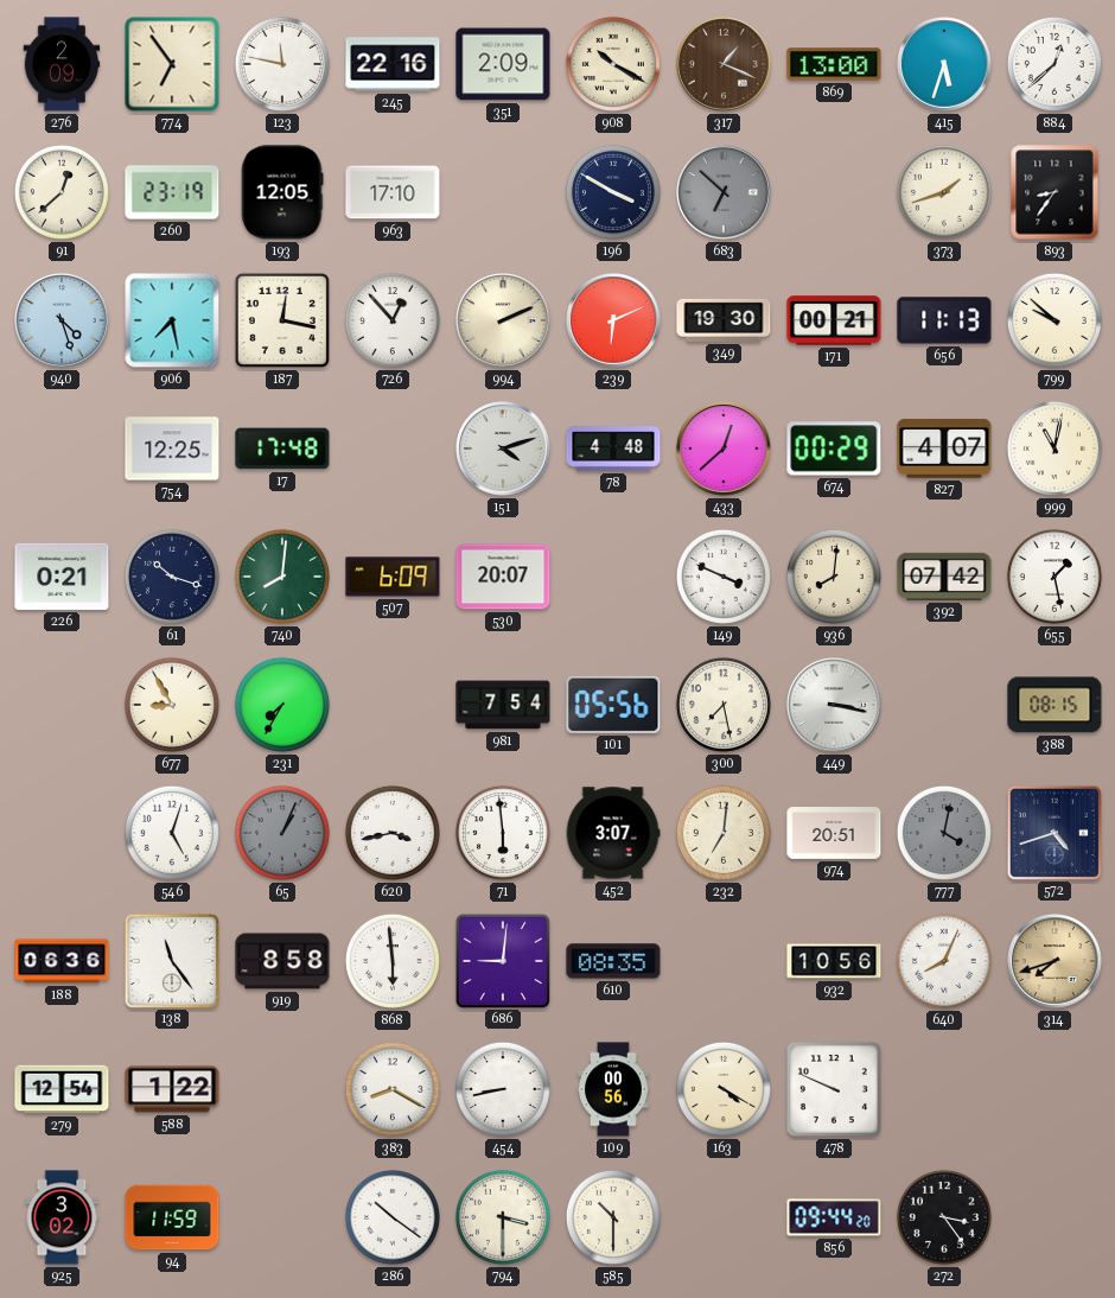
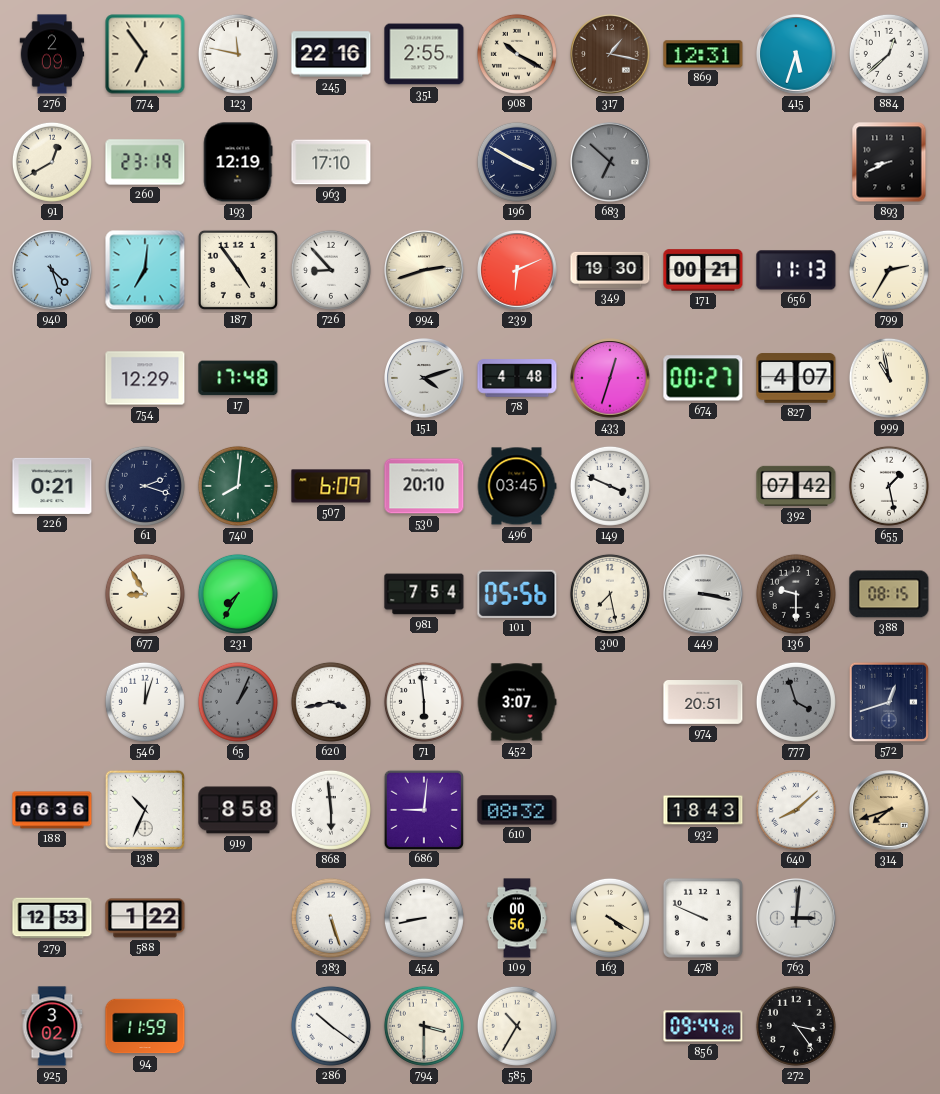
351: 2:09 -> 2:55 (424, 54)
317: 1:19 -> 1:17 (610, 54)
869: 13:00 -> 12:31 (703, 54)
91: 12:38 -> 12:40 (52, 162)
193: 12:05 -> 12:19 (238, 162)
373: 1:42 -> none (944, 192)
893: 8:36 -> 8:41 (889, 162)
906: 7:28 -> 7:01 (145, 270)
187: 12:17 -> 4:54 (238, 270)
726: 12:53 -> 8:53 (331, 270)
994: 2:11 -> 2:42 (424, 270)
799: 9:52 -> 2:35 (889, 270)
754: 12:25 -> 12:29 (145, 378)
433: 12:38 -> 12:33 (610, 378)
674: 00:29 -> 00:27 (703, 378)
999: 11:02 -> 10:58 (889, 378)
61: 10:18 -> 2:18 (145, 486)
530: 20:07 -> 20:10 (424, 486)
496: none -> 03:45 (517, 486)
936: 8:01 -> none (834, 577)
136: none -> 9:30 (796, 594)
546: 5:03 -> 12:03 (145, 702)
232: 7:01 -> none (724, 833)
777: 4:02 -> 3:57 (796, 702)
572: 4:42 -> 12:42 (888, 701)
138: 11:24 -> 10:34 (144, 809)
610: 08:35 -> 08:32 (517, 810)
932: 10:56 -> 18:43 (703, 810)
640: 8:04 -> 8:08 (796, 810)
279: 12:54 -> 12:53 (52, 918)
383: 8:20 -> 5:27 (331, 918)
763: none -> 3:01 (796, 918)
585: 10:30 -> 10:35 (517, 1026)
